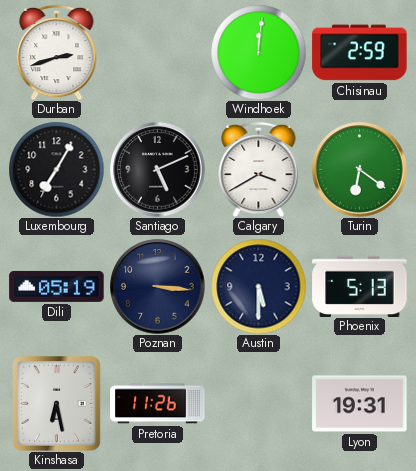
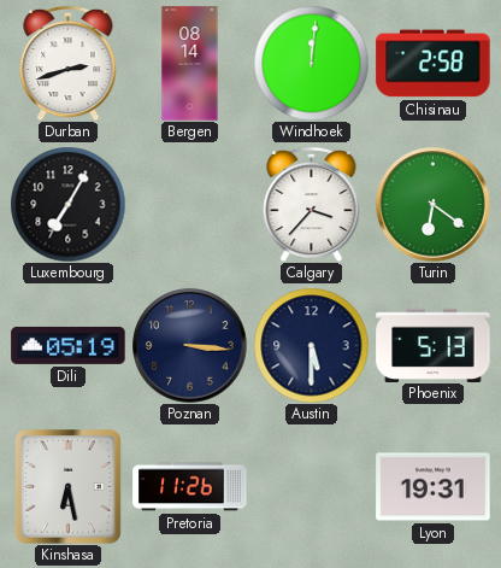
Bergen: none -> 08:14 (190, 64)
Chisinau: 2:59 -> 2:58 (434, 64)
Santiago: 5:11 -> none (158, 170)
Calgary: 3:40 -> 3:37 (312, 204)
